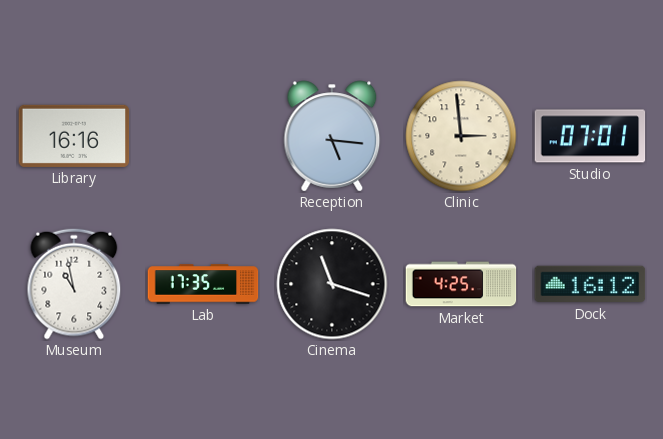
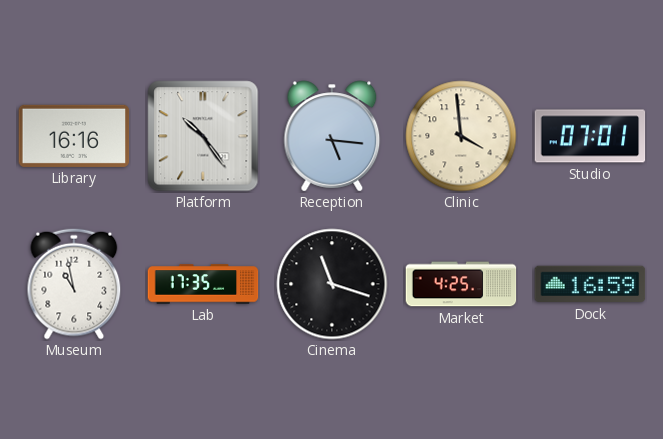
Platform: none -> 10:24 (203, 136)
Clinic: 2:59 -> 3:59 (461, 136)
Dock: 16:12 -> 16:59 (590, 284)
